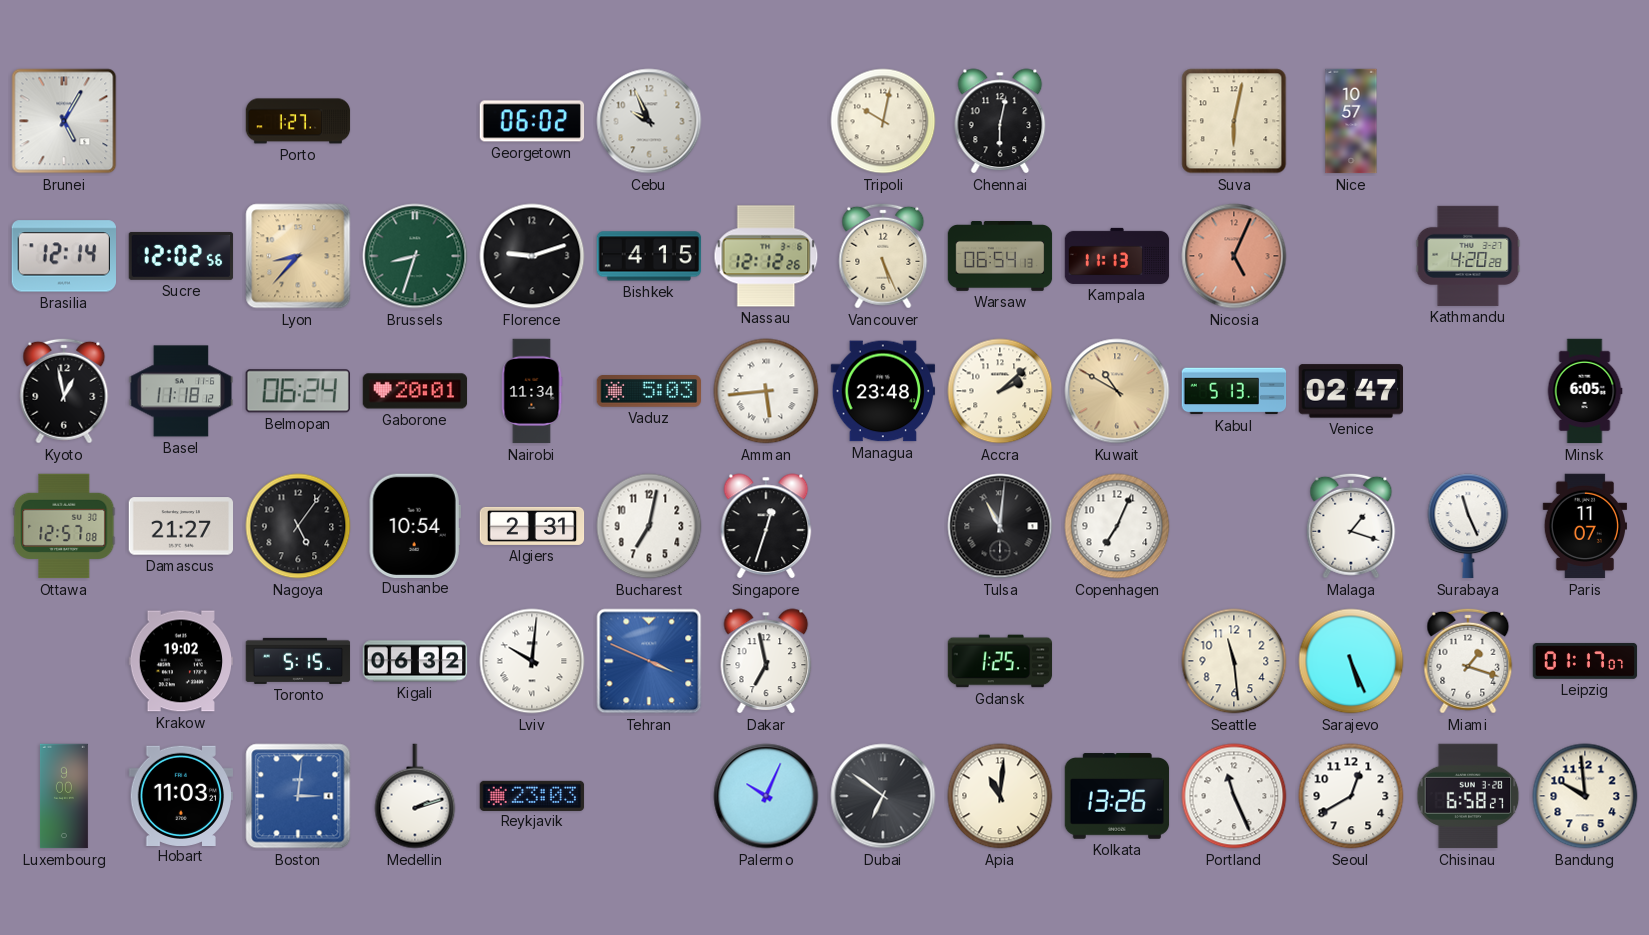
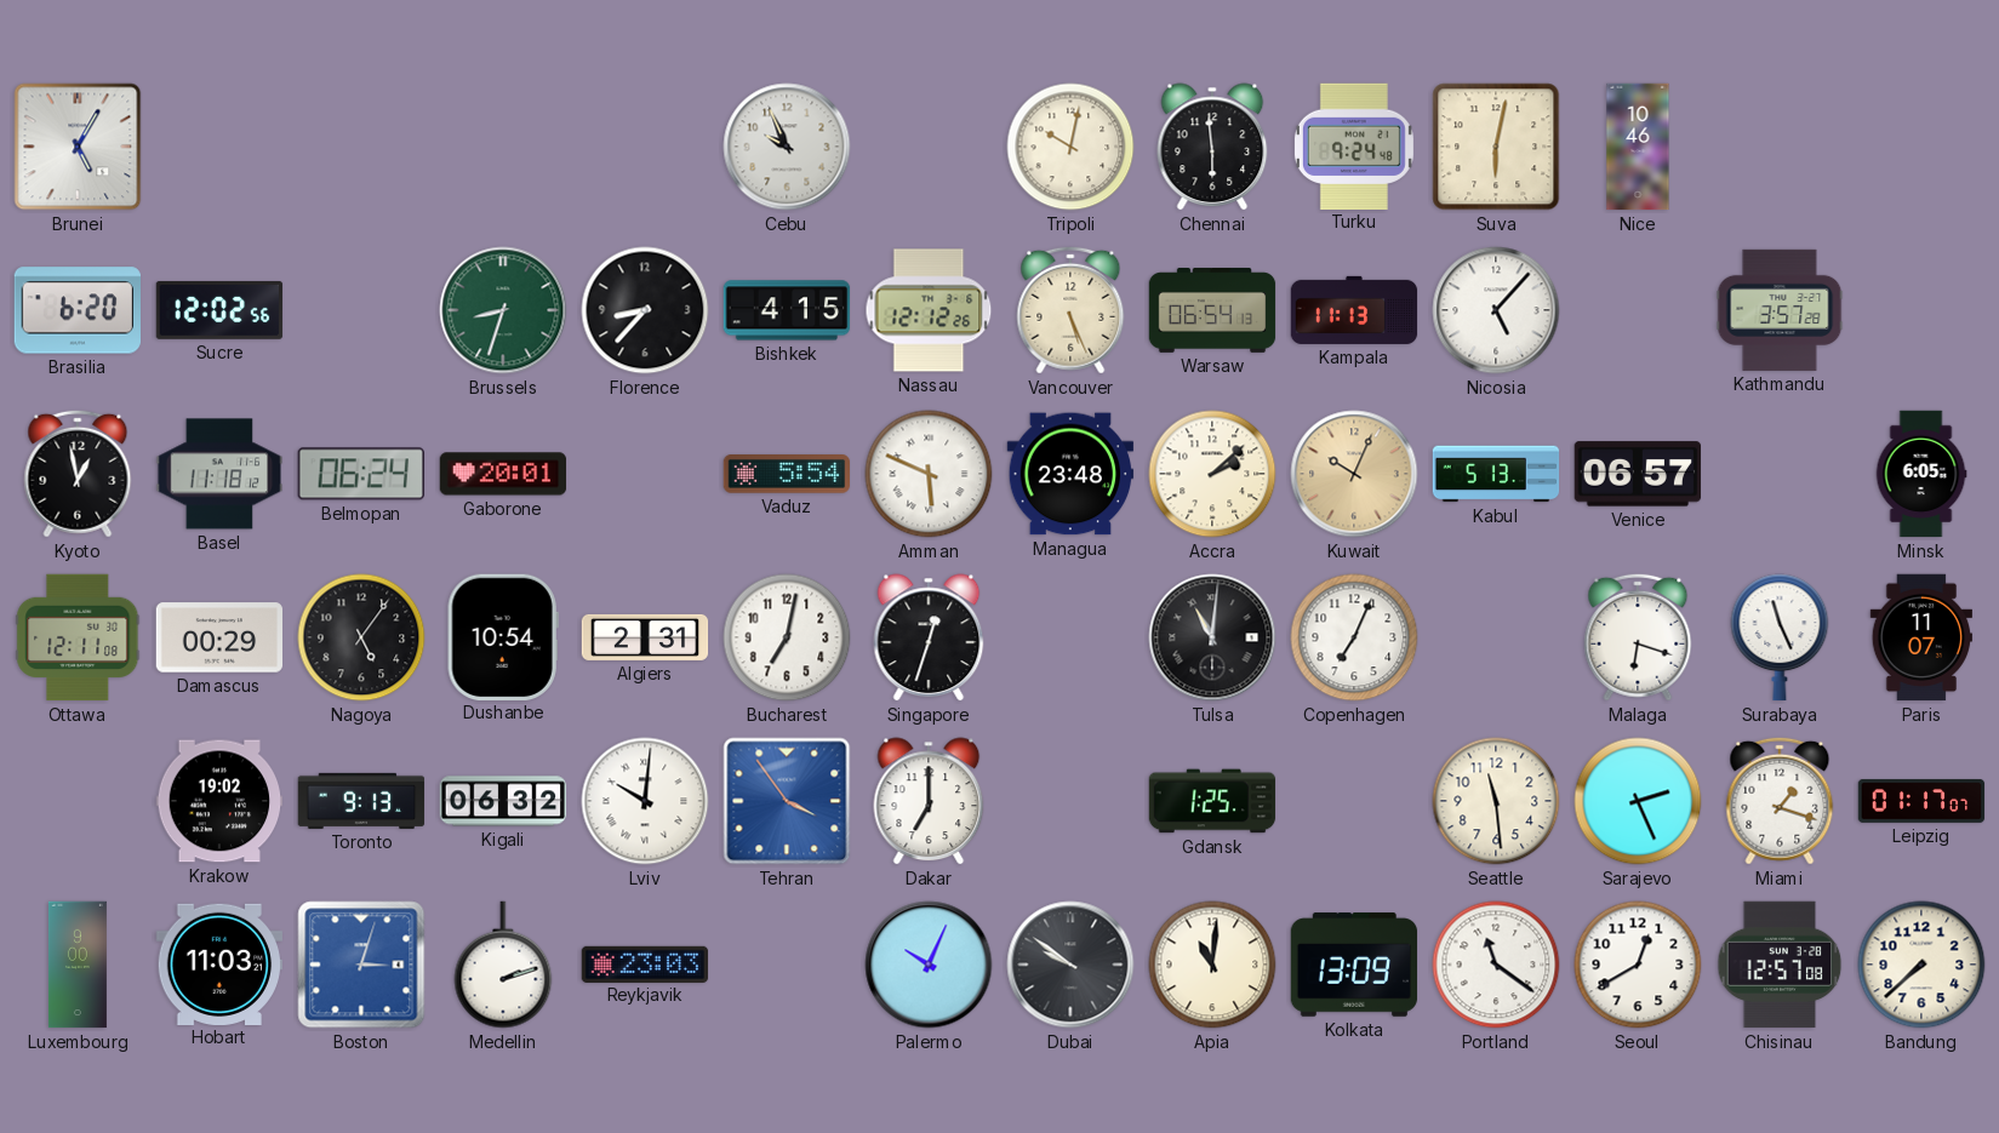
Porto: 1:27 -> none (298, 121)
Georgetown: 06:02 -> none (532, 121)
Chennai: 6:02 -> 5:59 (1212, 147)
Turku: none -> 9:24 (1354, 145)
Nice: 10:57 -> 10:46 (1638, 147)
Brasilia: 12:14 -> 6:20 (76, 310)
Lyon: 8:37 -> none (298, 256)
Florence: 9:12 -> 8:37 (645, 310)
Nicosia: 5:04 -> 5:07 (1496, 310)
Nicosia dial: salmon -> white (1496, 310)
Kathmandu: 4:20 -> 3:57 (1780, 310)
Nairobi: 11:34 -> none (532, 391)
Vaduz: 5:03 -> 5:54 (787, 475)
Amman: 5:44 -> 5:49 (929, 474)
Kuwait: 10:50 -> 10:04 (1354, 474)
Venice: 02:47 -> 06:57 (1637, 474)
Ottawa: 12:57 -> 12:11 (78, 637)
Damascus: 21:27 -> 00:29 (219, 637)
Malaga: 1:18 -> 6:18 (1638, 637)
Toronto: 5:15 -> 9:13 (361, 801)
Tehran: 3:49 -> 3:54 (787, 801)
Dakar: 6:58 -> 7:00 (929, 801)
Sarajevo: 5:26 -> 2:26 (1638, 801)
Boston: 3:01 -> 3:03 (361, 965)
Dubai: 6:51 -> 9:51 (1070, 965)
Kolkata: 13:26 -> 13:09 (1354, 965)
Portland: 11:26 -> 11:21 (1496, 965)
Chisinau: 6:58 -> 12:57 (1780, 965)
Bandung: 9:59 -> 7:38 (1921, 965)
